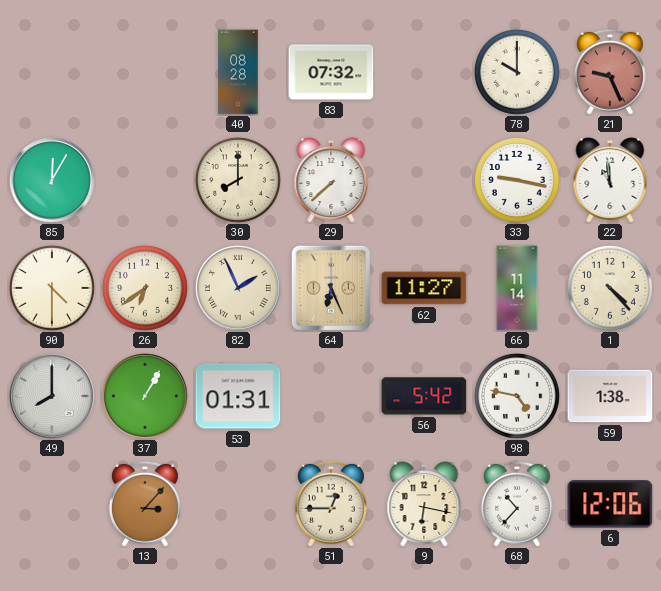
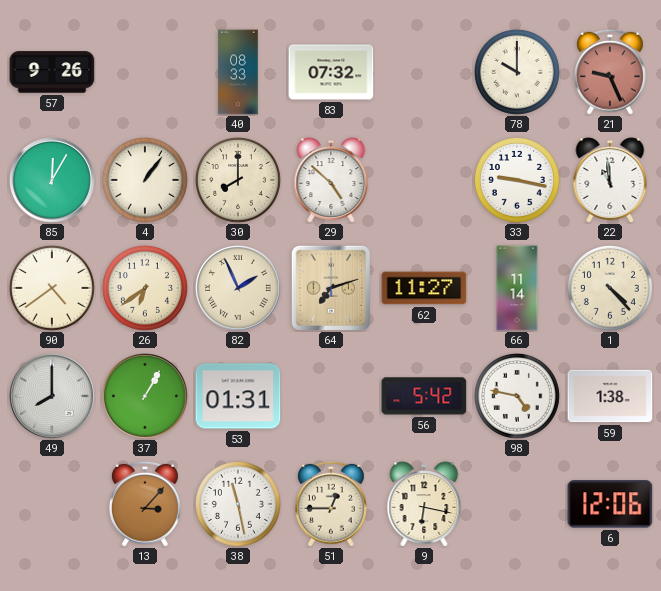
57: none -> 9:26 (52, 72)
40: 08:28 -> 08:33 (238, 72)
4: none -> 1:06 (145, 180)
29: 7:38 -> 4:52 (331, 180)
90: 4:30 -> 4:39 (52, 288)
64: 6:26 -> 7:12 (331, 288)
38: none -> 11:28 (238, 504)
68: 10:37 -> none (517, 504)
